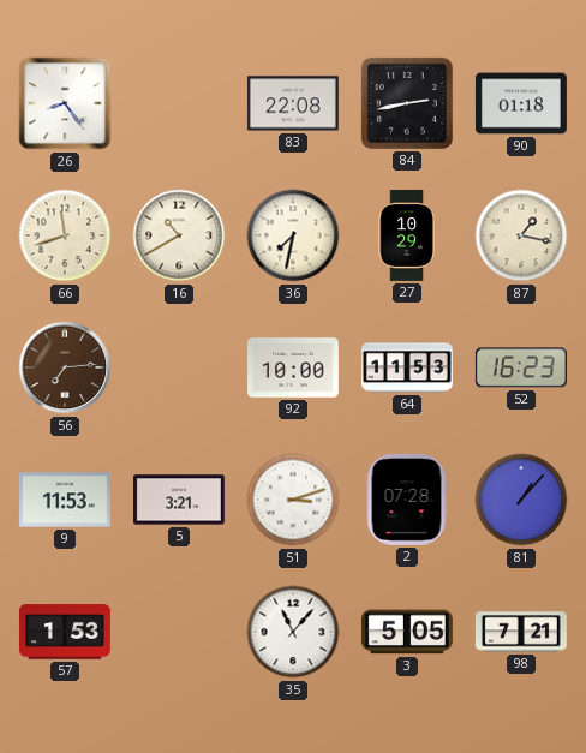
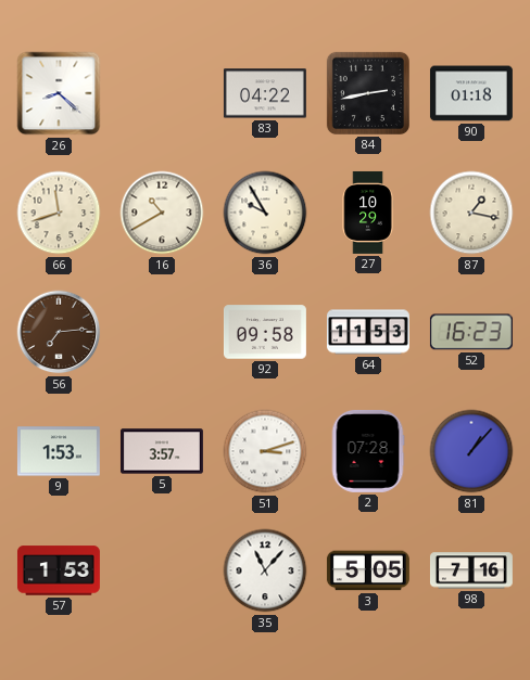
26: 8:24 -> 8:22 (59, 93)
83: 22:08 -> 04:22 (265, 93)
36: 7:32 -> 9:55 (265, 213)
92: 10:00 -> 09:58 (265, 332)
9: 11:53 -> 1:53 (59, 451)
5: 3:21 -> 3:57 (162, 451)
98: 7:21 -> 7:16 (471, 570)
